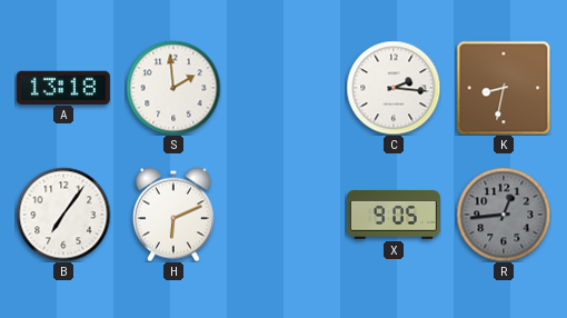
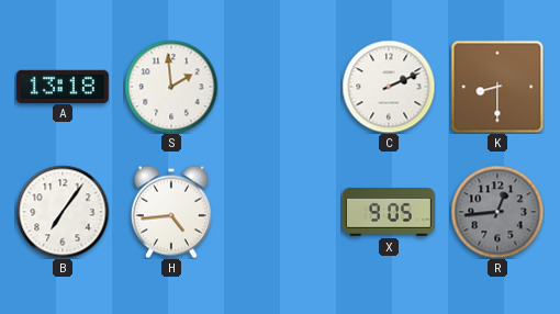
C: 2:16 -> 2:11 (389, 87)
K: 8:32 -> 8:30 (497, 87)
H: 6:11 -> 4:44 (171, 212)
